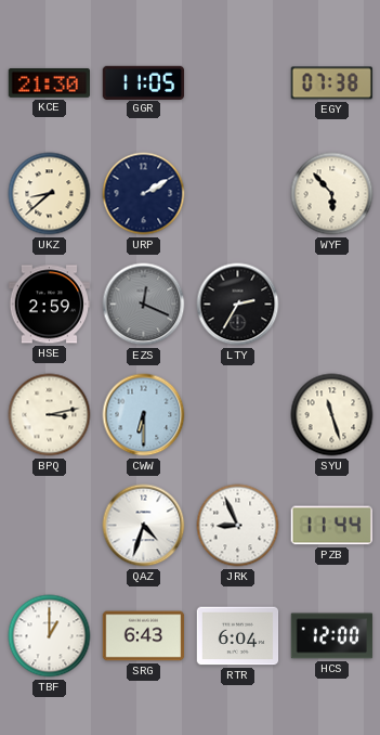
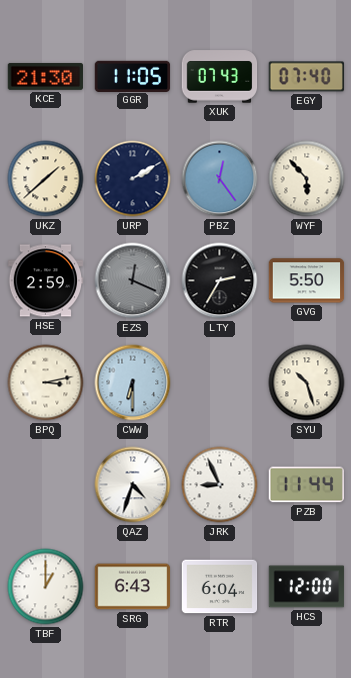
XUK: none -> 07:43 (220, 77)
EGY: 07:38 -> 07:40 (307, 77)
UKZ: 8:38 -> 1:38 (46, 179)
PBZ: none -> 12:24 (220, 179)
GVG: none -> 5:50 (307, 281)
SYU: 11:27 -> 10:27 (307, 383)
